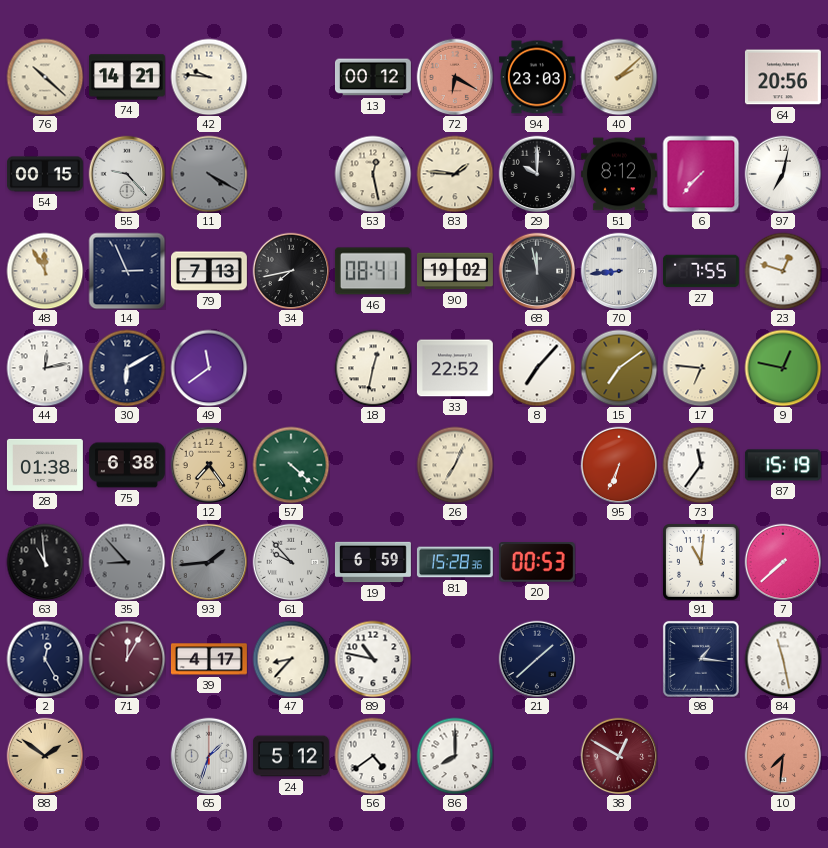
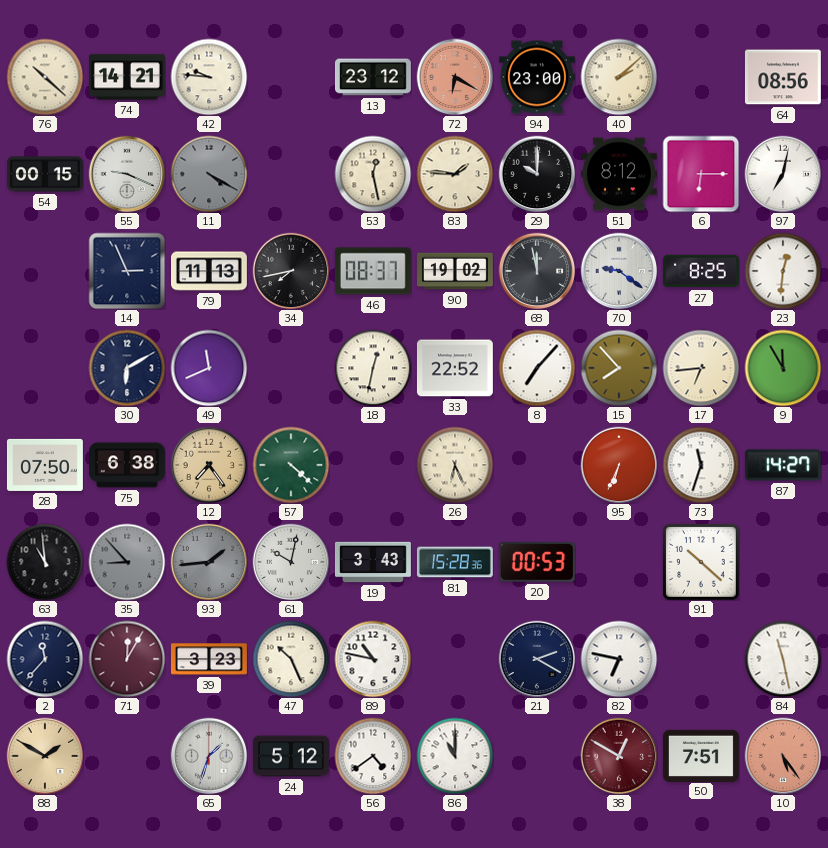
13: 00:12 -> 23:12 (374, 77)
94: 23:03 -> 23:00 (537, 77)
64: 20:56 -> 08:56 (783, 77)
55: 9:23 -> 9:19 (127, 174)
6: 7:37 -> 6:15 (701, 174)
48: 11:55 -> none (45, 271)
79: 7:13 -> 11:13 (210, 271)
46: 08:41 -> 08:37 (373, 271)
70: 8:44 -> 9:21 (619, 271)
27: 7:55 -> 8:25 (701, 271)
23: 12:48 -> 12:31 (783, 271)
44: 12:13 -> none (45, 368)
49: 11:39 -> 11:41 (209, 368)
15: 7:09 -> 7:53 (619, 368)
17: 6:46 -> 6:44 (701, 368)
9: 12:47 -> 11:55 (783, 368)
28: 01:38 -> 07:50 (45, 465)
26: 7:04 -> 6:26 (455, 465)
73: 11:36 -> 11:33 (701, 465)
87: 15:19 -> 14:27 (783, 465)
61: 9:53 -> 10:02 (291, 562)
19: 6:59 -> 3:43 (373, 562)
91: 11:01 -> 10:22 (701, 562)
7: 7:38 -> none (783, 562)
2: 12:25 -> 11:37 (45, 659)
39: 4:17 -> 3:23 (209, 659)
47: 8:37 -> 10:26 (291, 659)
21: 1:38 -> 2:20 (537, 659)
82: none -> 6:47 (619, 659)
98: 1:16 -> none (701, 659)
88: 1:51 -> 1:50 (45, 756)
86: 8:00 -> 11:00 (455, 756)
50: none -> 7:51 (701, 755)
10: 7:31 -> 5:24 (783, 756)
